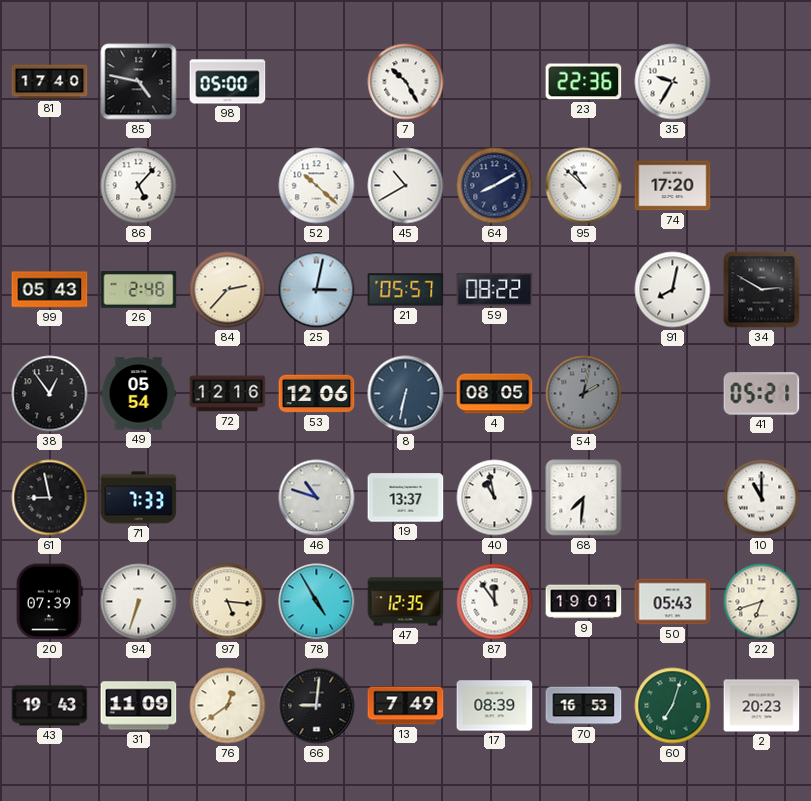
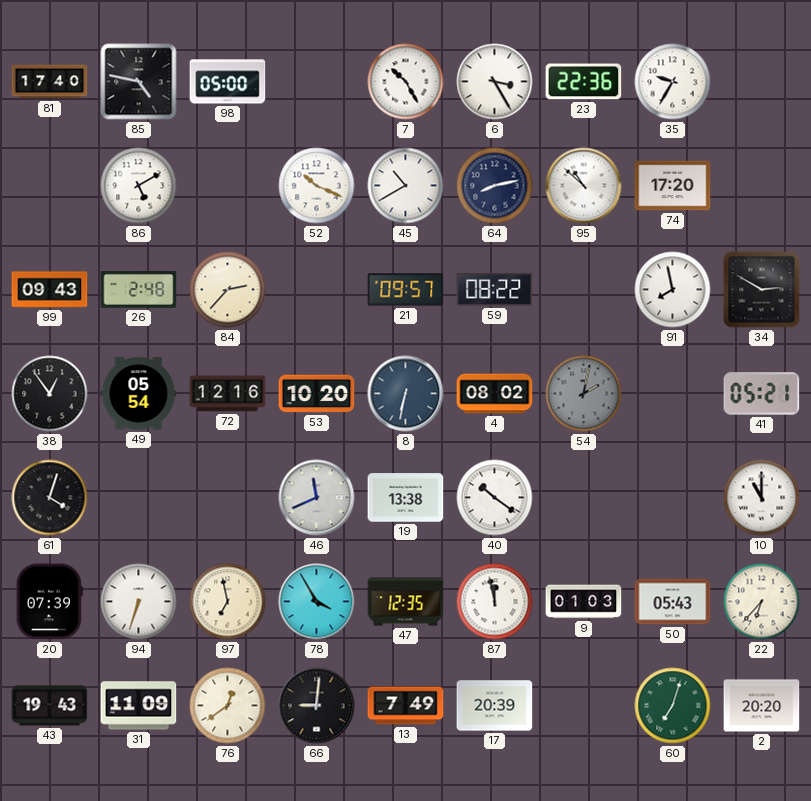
6: none -> 3:25 (495, 82)
86: 5:07 -> 5:10 (139, 186)
52: 10:22 -> 10:19 (317, 186)
64: 8:10 -> 8:13 (495, 186)
99: 05:43 -> 09:43 (50, 290)
25: 3:02 -> none (317, 290)
21: 05:57 -> 09:57 (406, 290)
91: 8:02 -> 7:58 (673, 290)
53: 12:06 -> 10:20 (317, 394)
4: 08:05 -> 08:02 (495, 394)
61: 8:58 -> 4:03 (50, 498)
71: 7:33 -> none (139, 498)
46: 10:48 -> 11:41 (317, 498)
19: 13:37 -> 13:38 (406, 498)
40: 10:58 -> 10:21 (495, 498)
68: 7:31 -> none (584, 498)
97: 5:16 -> 6:58 (228, 602)
78: 4:55 -> 3:55 (317, 602)
87: 11:54 -> 11:58 (495, 602)
9: 19:01 -> 01:03 (584, 602)
22: 6:42 -> 6:37 (762, 602)
17: 08:39 -> 20:39 (495, 706)
70: 16:53 -> none (584, 706)
2: 20:23 -> 20:20 (762, 706)
